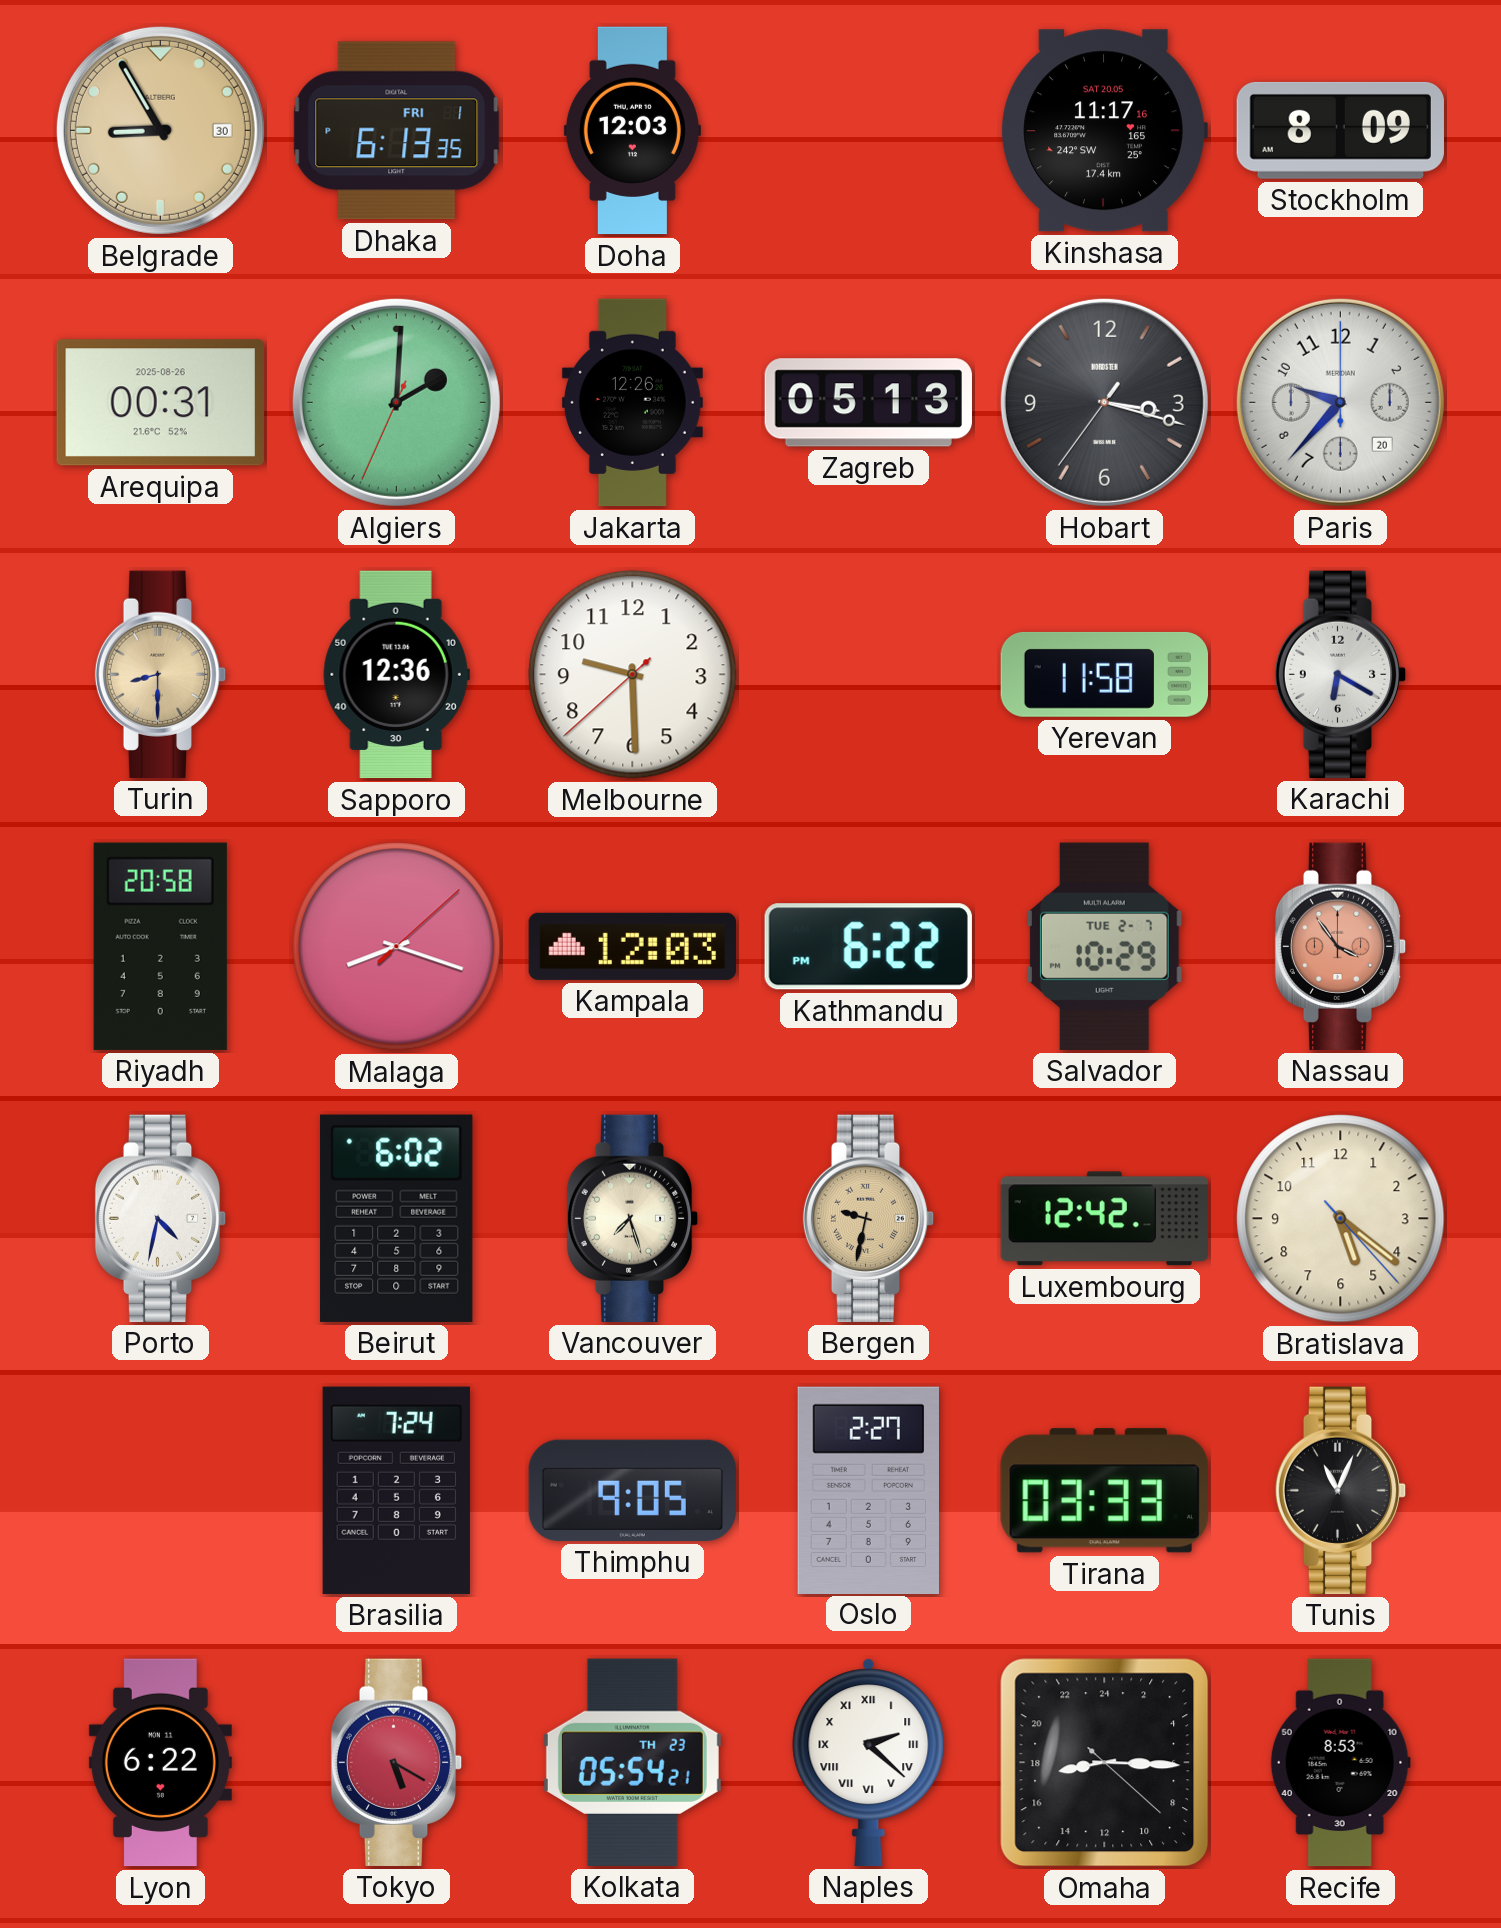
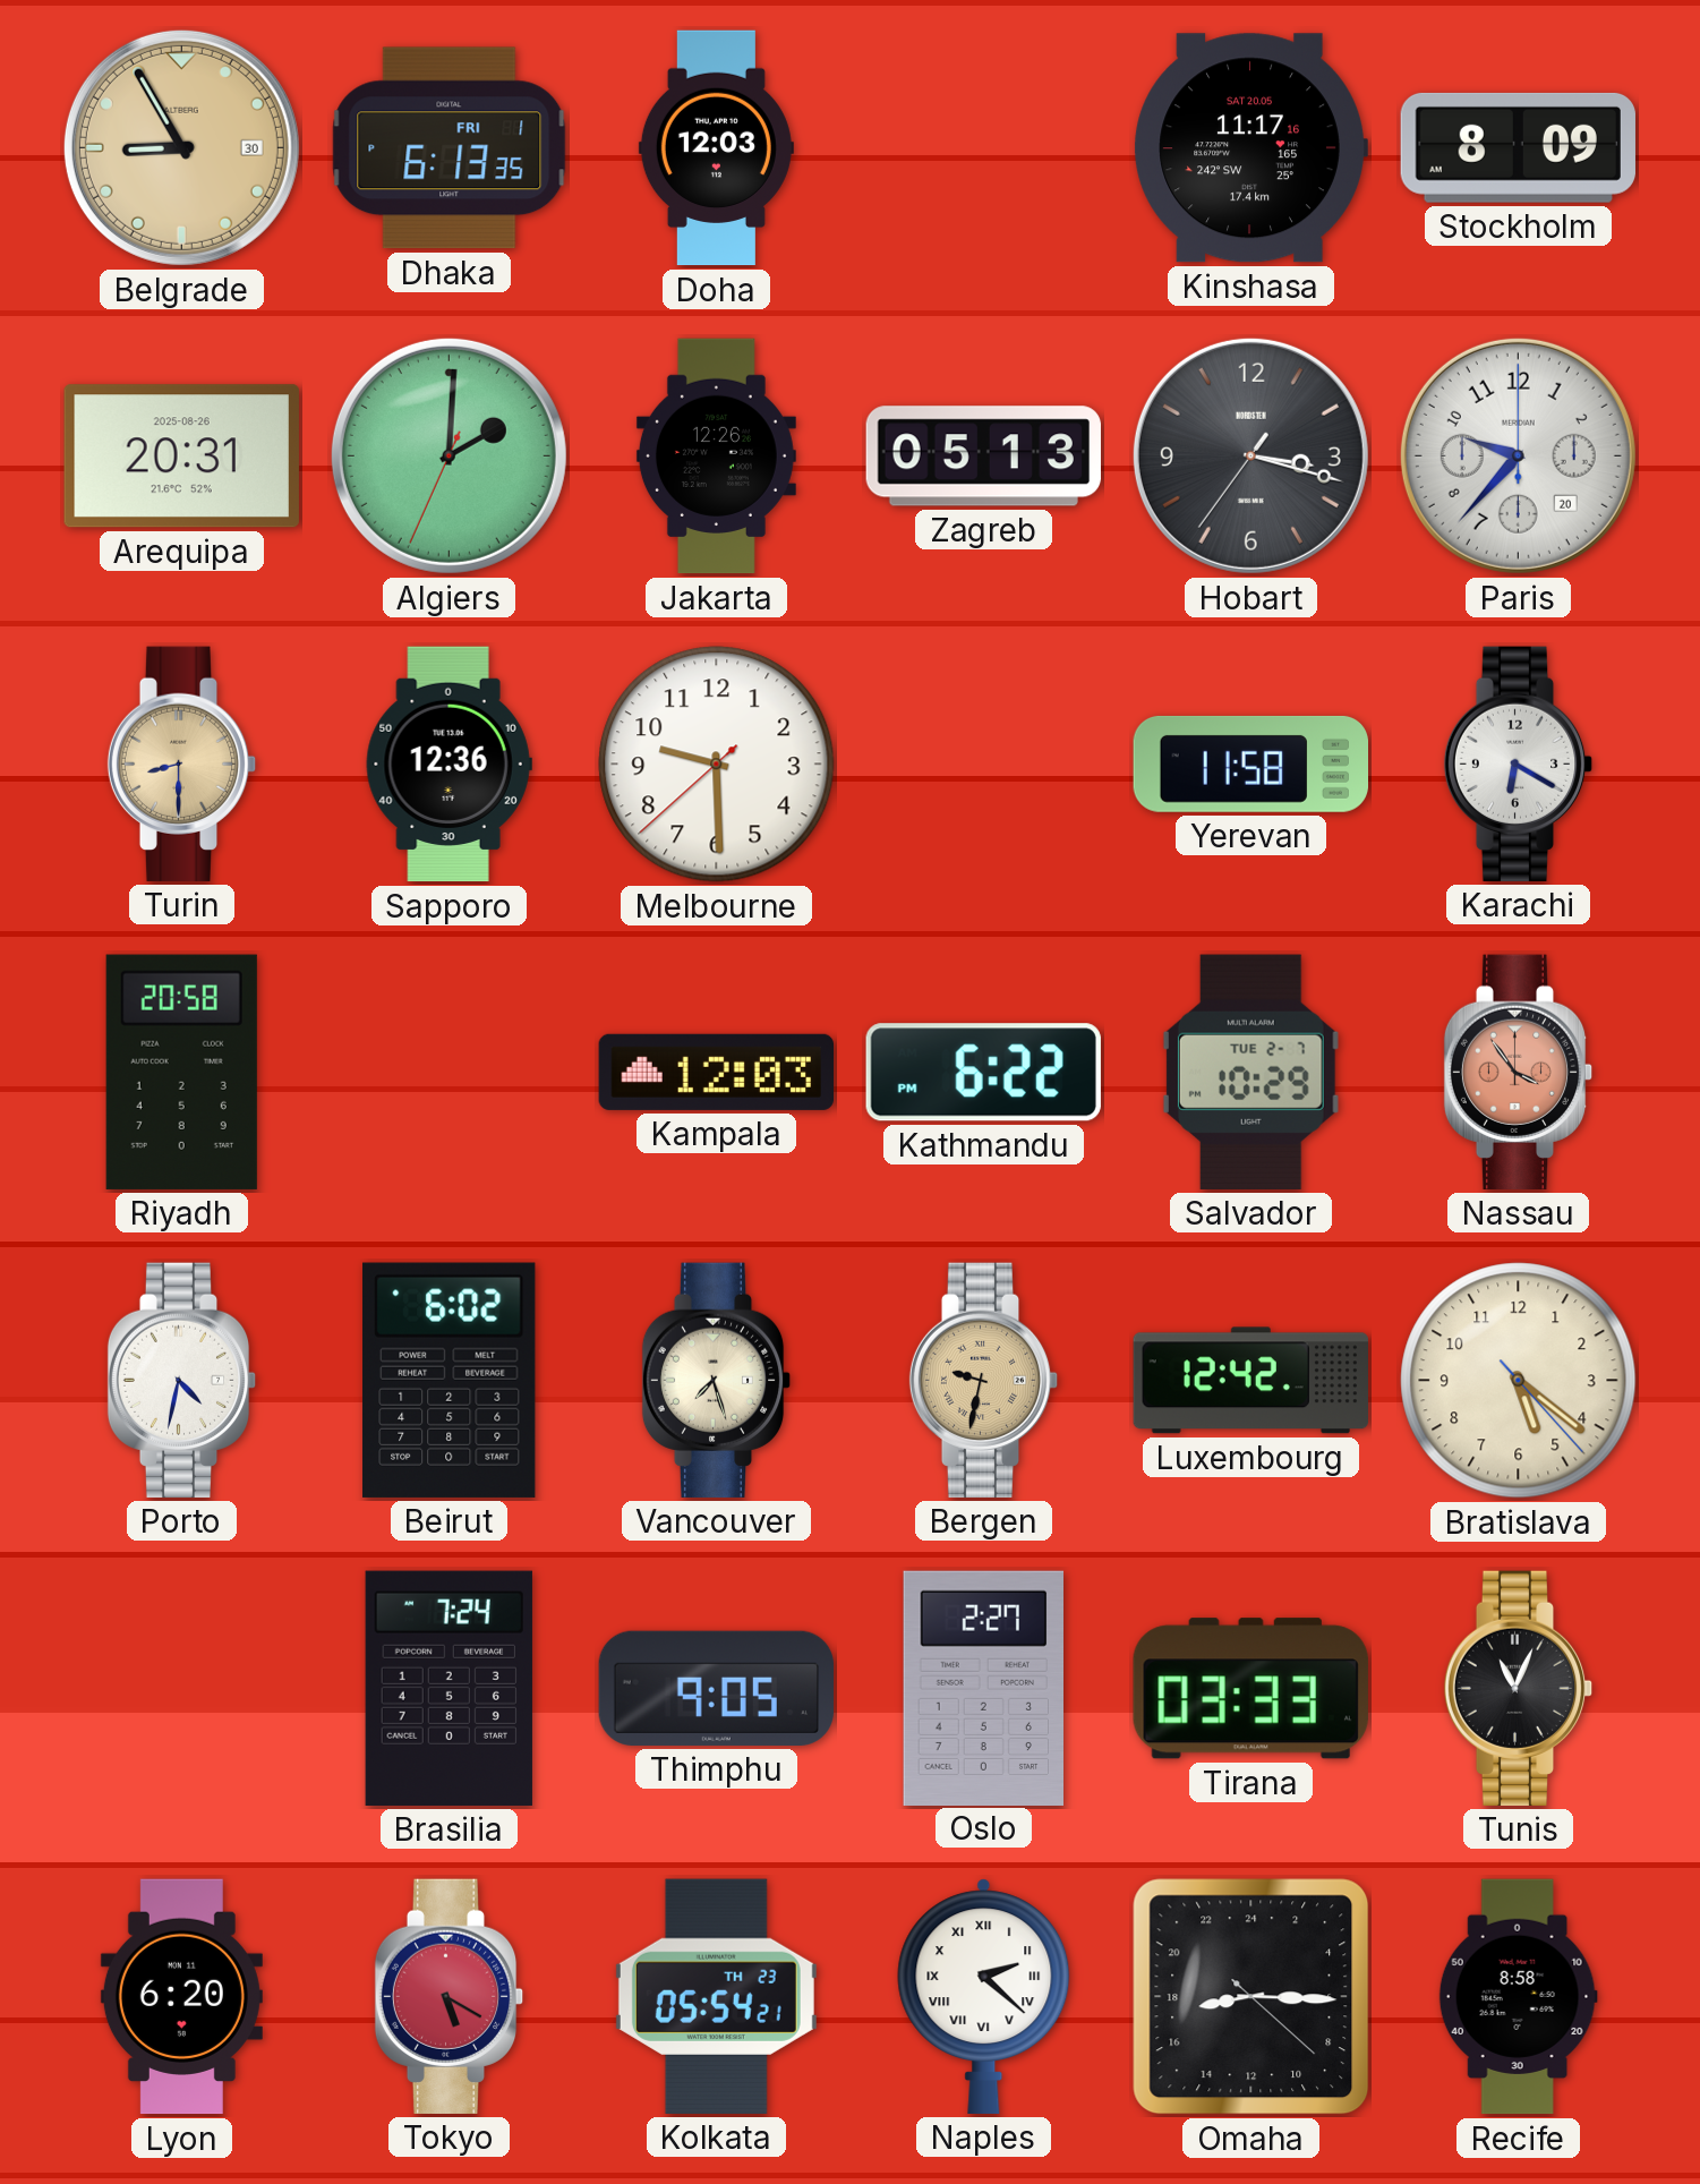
Arequipa: 00:31 -> 20:31 (181, 457)
Malaga: 8:18 -> none (397, 947)
Lyon: 6:22 -> 6:20 (181, 1997)
Recife: 8:53 -> 8:58 (1518, 1997)
